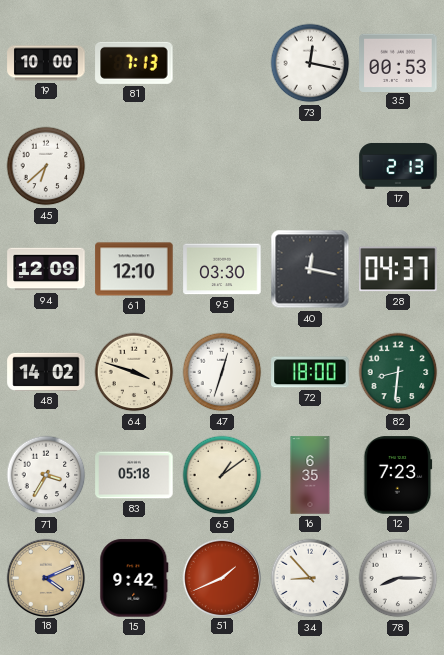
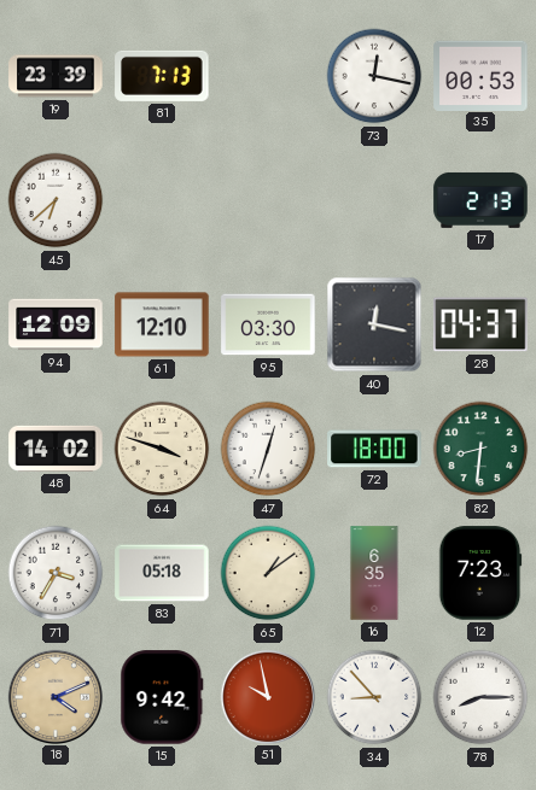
19: 10:00 -> 23:39 (56, 76)
51: 1:41 -> 9:58 (267, 696)
